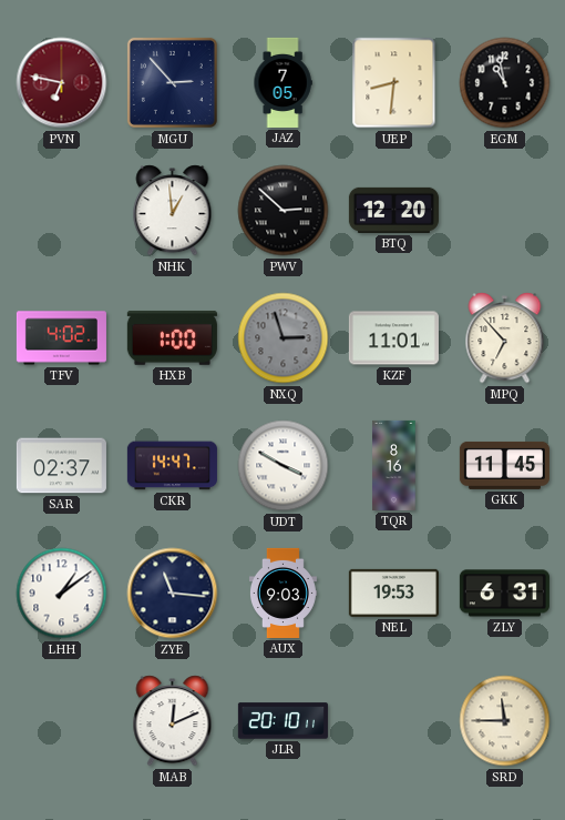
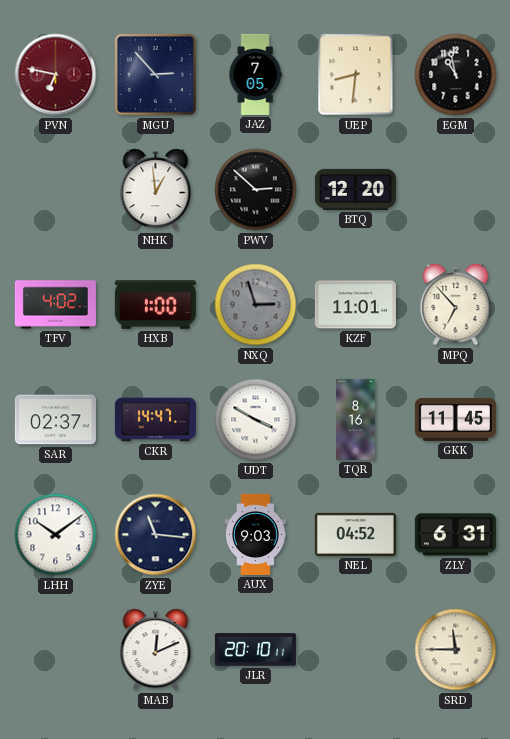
LHH: 1:09 -> 10:09 (56, 535)
NEL: 19:53 -> 04:52 (355, 534)
